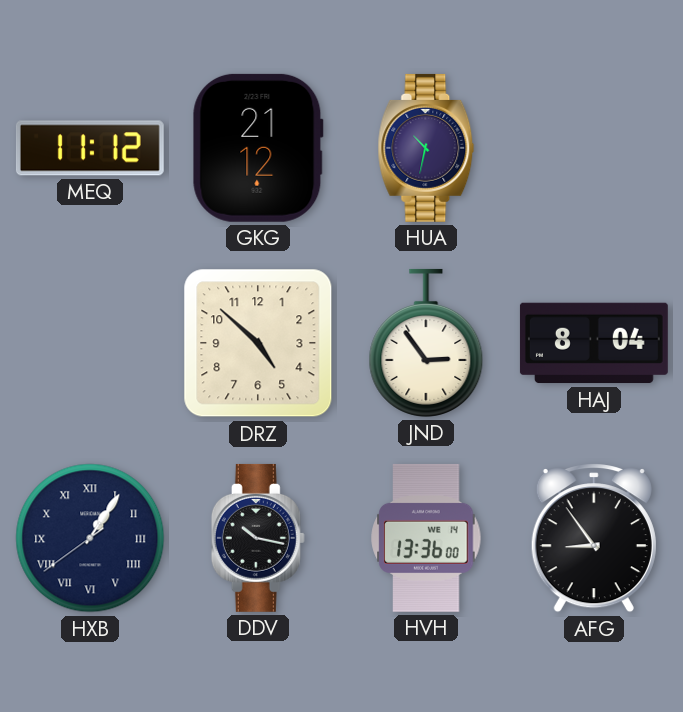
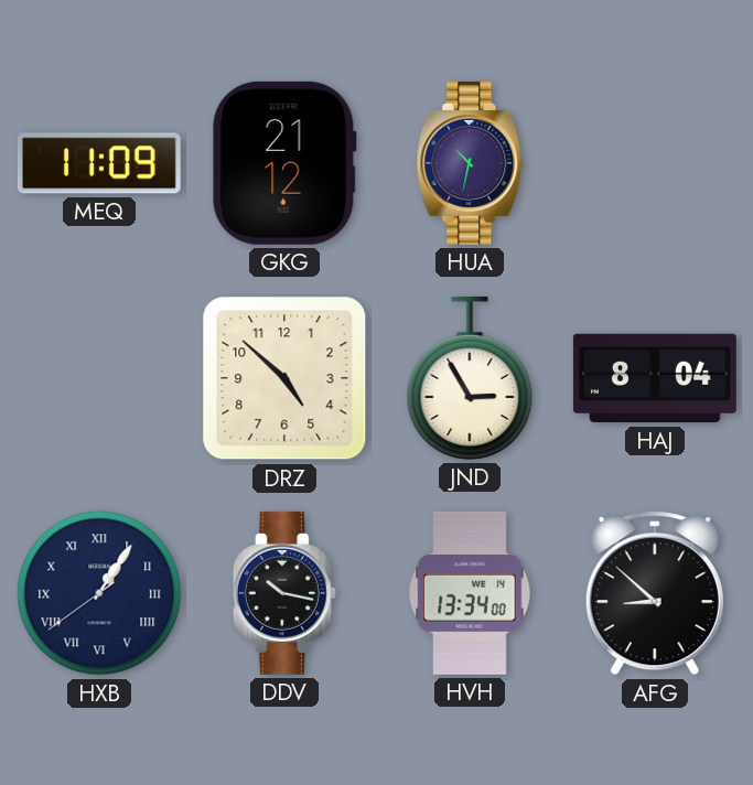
MEQ: 11:12 -> 11:09 (99, 163)
JND: 2:54 -> 2:55 (470, 378)
HVH: 13:36 -> 13:34 (470, 593)
AFG: 8:54 -> 8:52 (655, 593)
